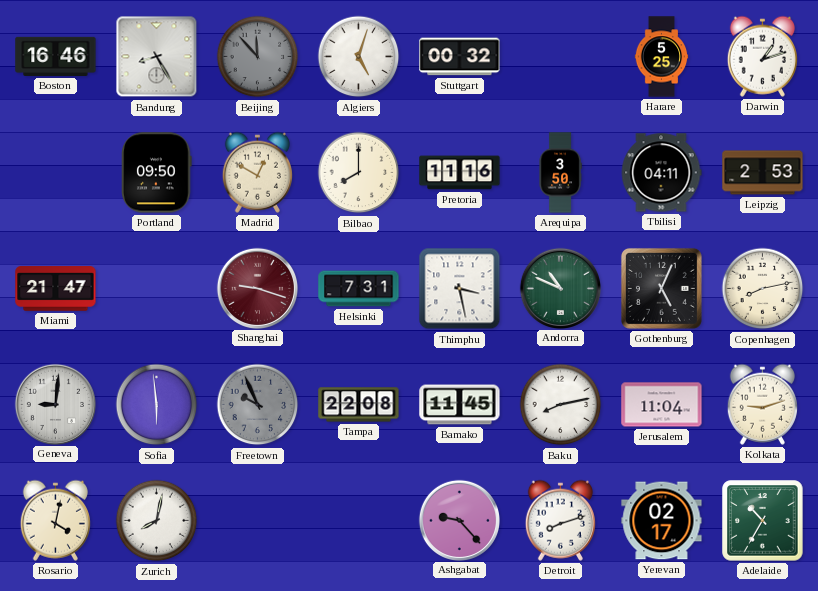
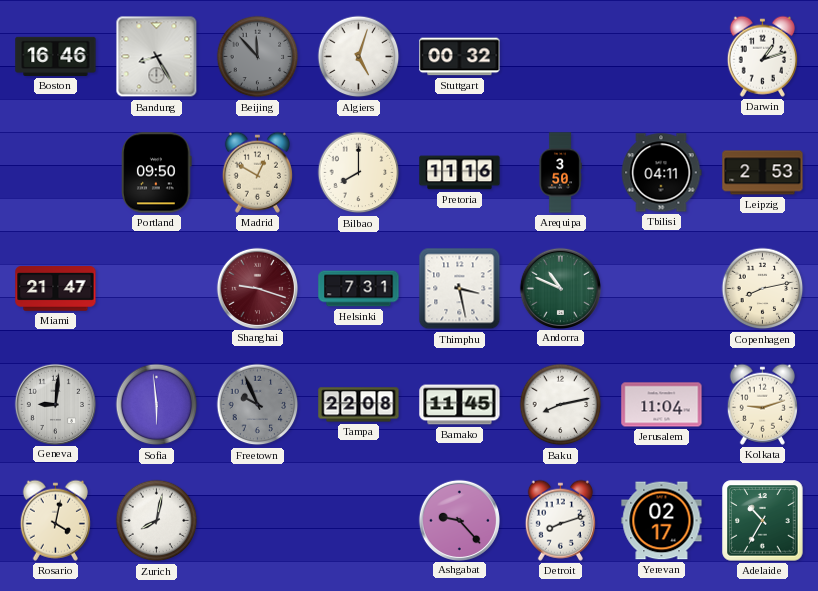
Harare: 5:25 -> none (662, 57)
Gothenburg: 5:04 -> none (661, 288)
